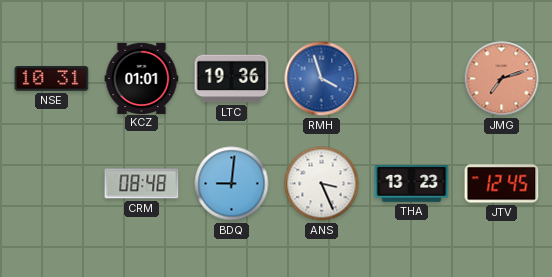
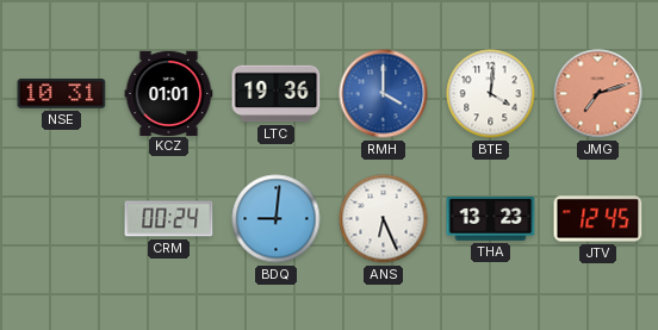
RMH: 3:57 -> 4:00 (384, 94)
BTE: none -> 4:01 (491, 94)
CRM: 08:48 -> 00:24 (169, 219)
ANS: 3:26 -> 6:26 (384, 219)
